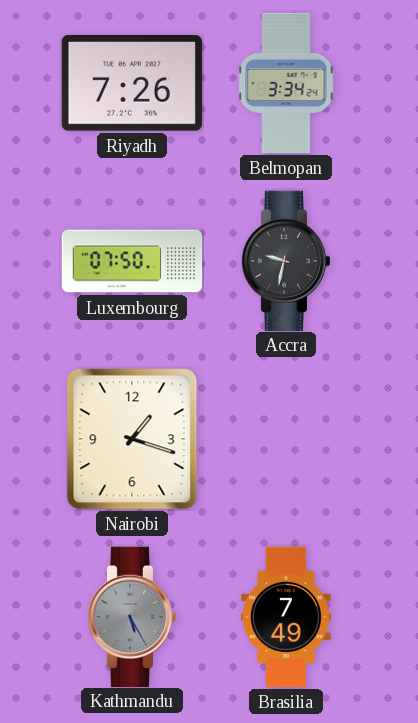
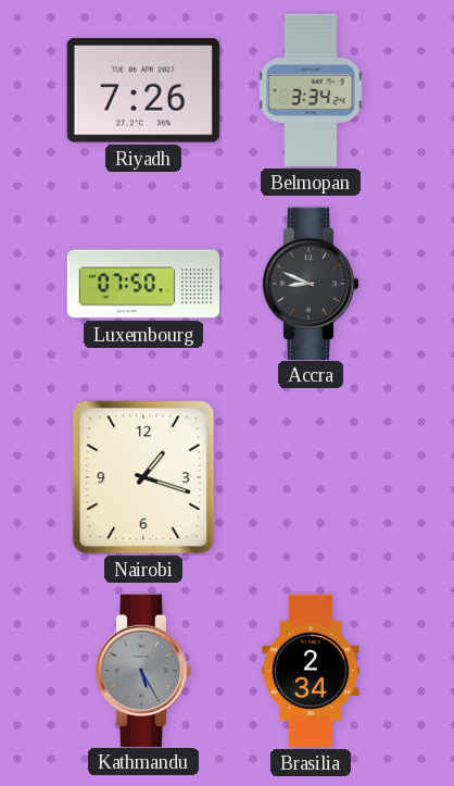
Accra: 9:32 -> 8:49 (311, 283)
Brasilia: 7:49 -> 2:34 (311, 671)
